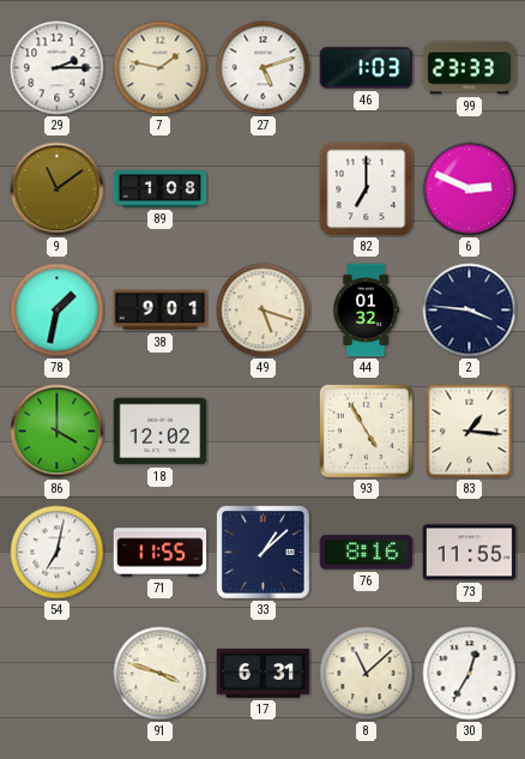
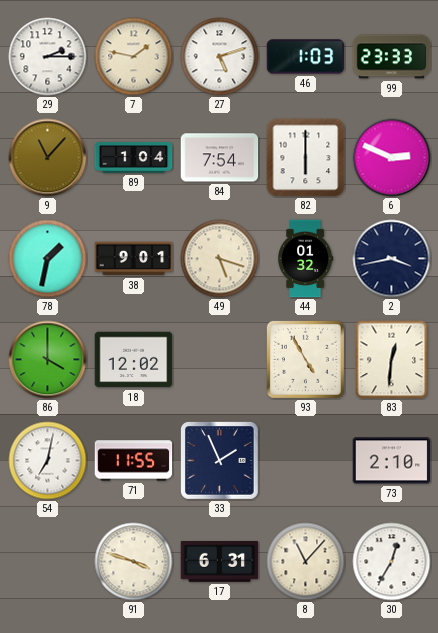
9: 11:09 -> 11:07 (48, 158)
89: 1:08 -> 1:04 (134, 158)
84: none -> 7:54 (220, 158)
82: 7:00 -> 6:00 (306, 158)
2: 3:46 -> 3:43 (392, 259)
83: 1:16 -> 12:31 (392, 360)
33: 1:08 -> 1:56 (220, 461)
76: 8:16 -> none (367, 553)
73: 11:55 -> 2:10 (392, 461)
8: 11:08 -> 11:07 (306, 562)
